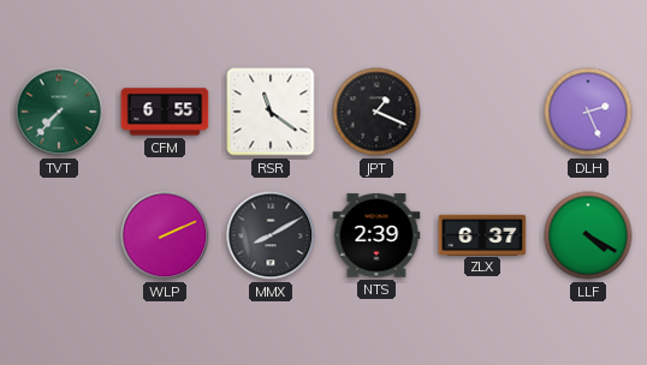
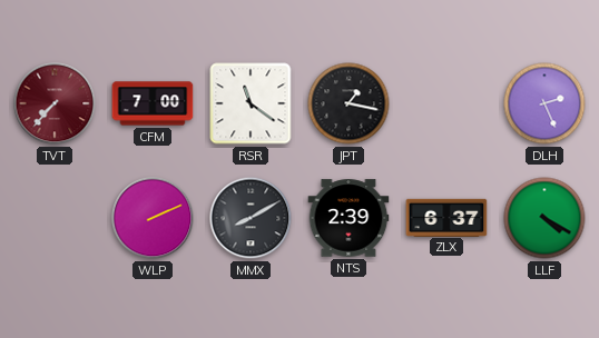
TVT dial: green -> burgundy (55, 103)
CFM: 6:55 -> 7:00 (153, 103)
JPT: 1:19 -> 1:17 (348, 103)
